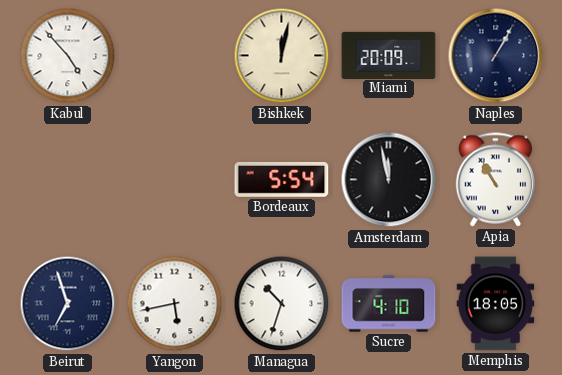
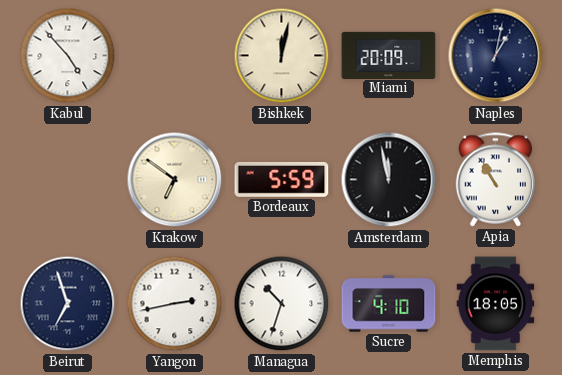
Naples: 1:05 -> 1:02 (496, 56)
Krakow: none -> 6:51 (175, 180)
Bordeaux: 5:54 -> 5:59 (282, 179)
Yangon: 5:43 -> 2:43 (175, 304)
